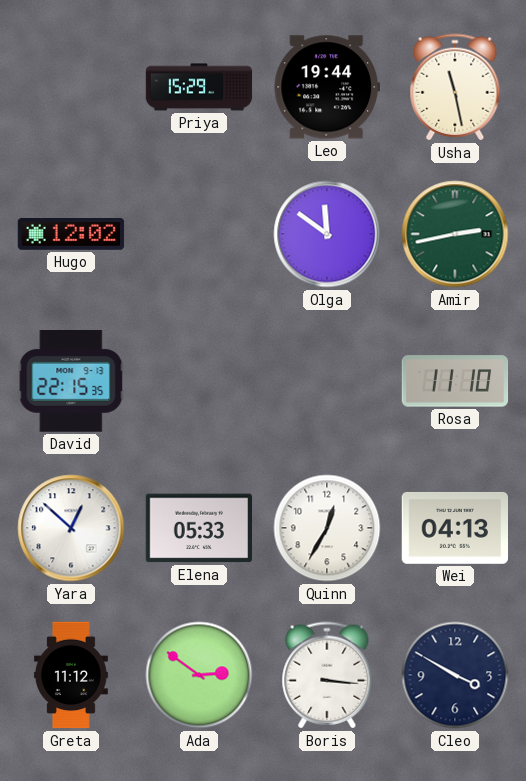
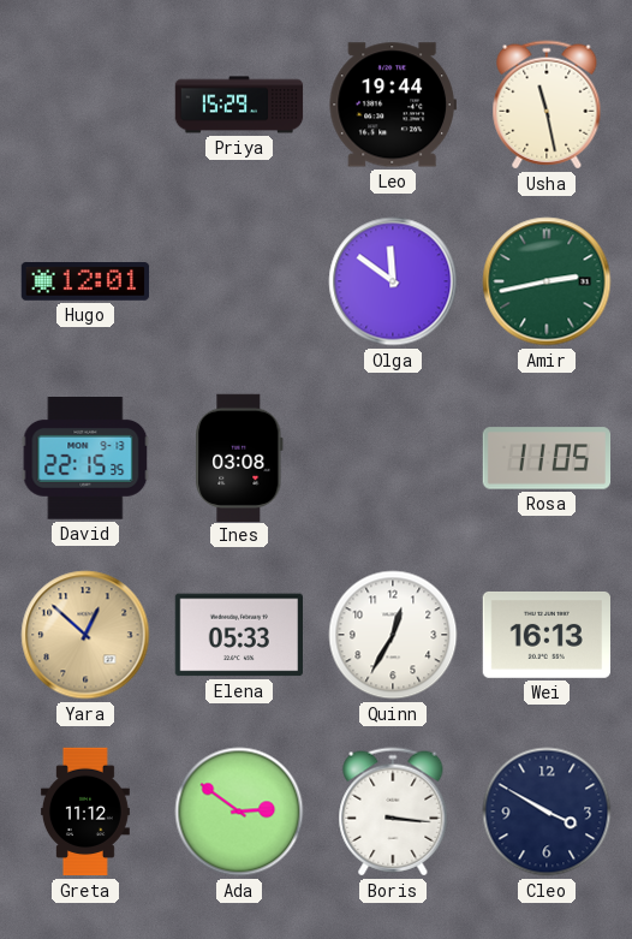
Hugo: 12:02 -> 12:01 (85, 283)
Ines: none -> 03:08 (239, 457)
Rosa: 11:10 -> 11:05 (547, 458)
Yara dial: white -> champagne (85, 635)
Wei: 04:13 -> 16:13 (545, 635)
